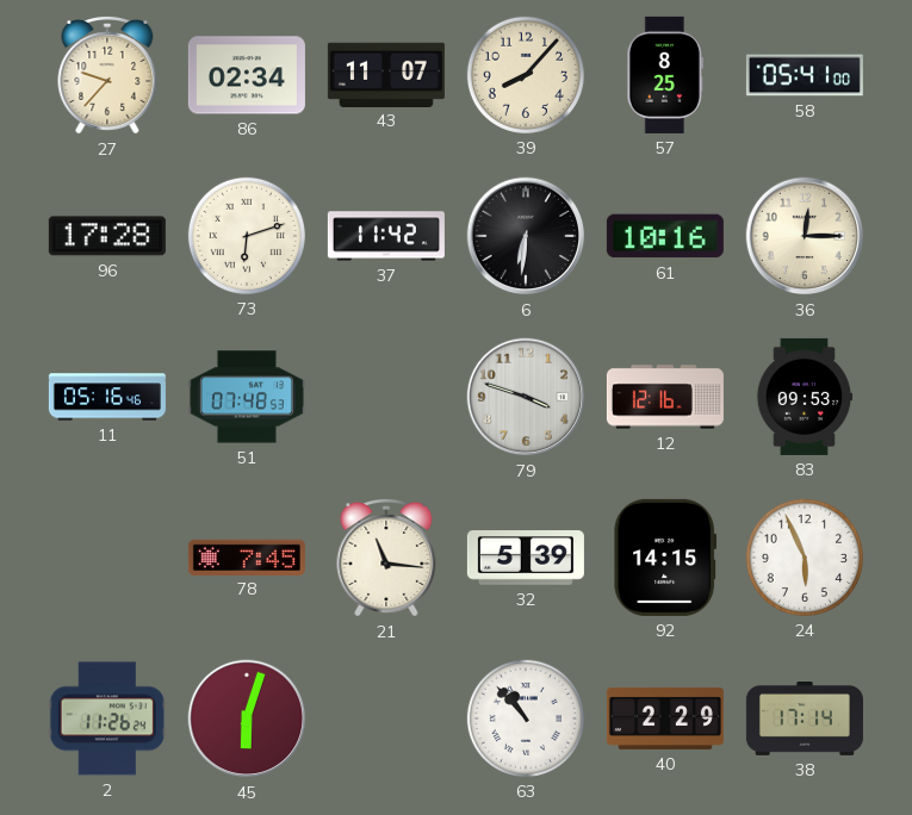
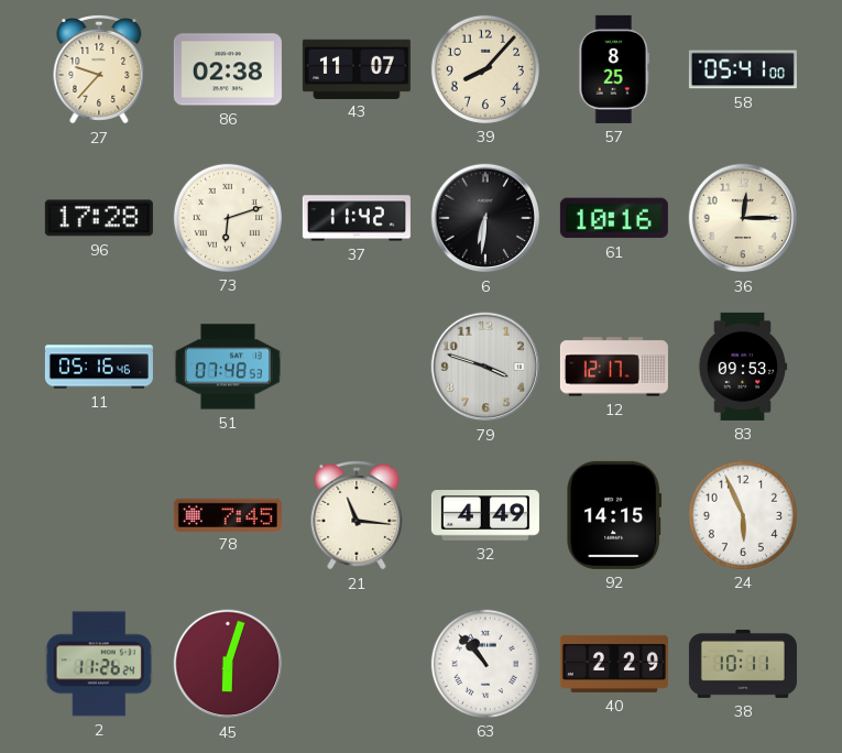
86: 02:34 -> 02:38 (228, 69)
12: 12:16 -> 12:17 (614, 367)
32: 5:39 -> 4:49 (485, 515)
38: 17:14 -> 10:11 (743, 665)
